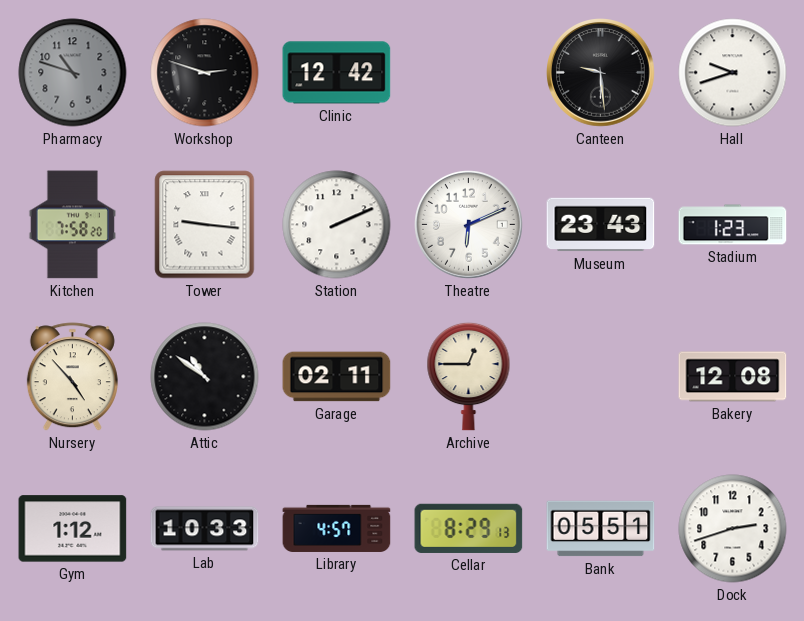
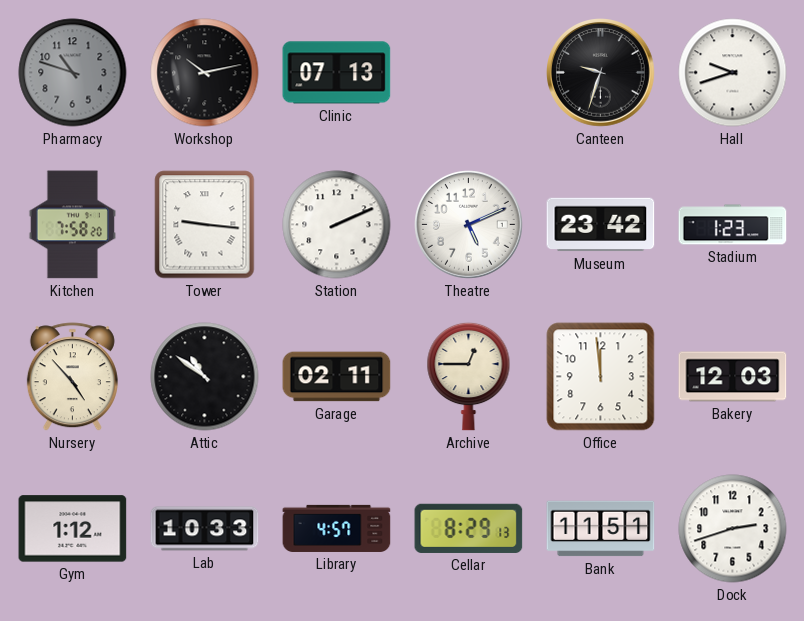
Workshop: 2:48 -> 10:13 (205, 73)
Clinic: 12:42 -> 07:13 (337, 73)
Canteen: 9:29 -> 9:33 (601, 73)
Theatre: 6:11 -> 5:11 (469, 225)
Museum: 23:43 -> 23:42 (601, 225)
Office: none -> 11:59 (601, 377)
Bakery: 12:08 -> 12:03 (733, 377)
Bank: 05:51 -> 11:51 (601, 529)
